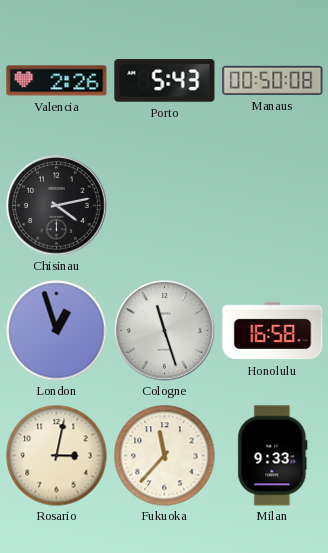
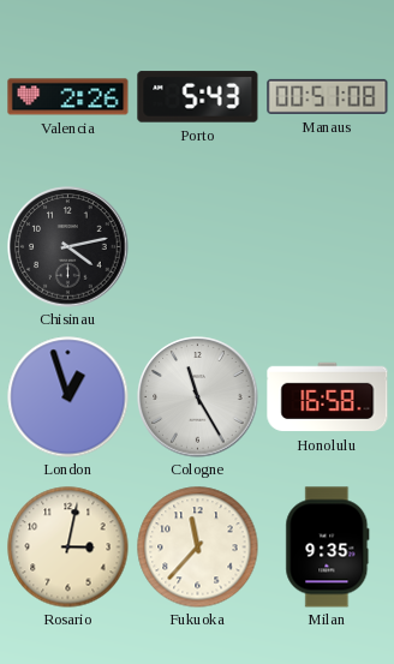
Manaus: 00:50 -> 00:51 (328, 96)
Cologne: 11:27 -> 11:25 (198, 397)
Milan: 9:33 -> 9:35 (328, 548)
